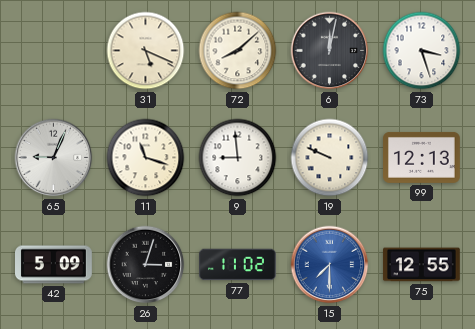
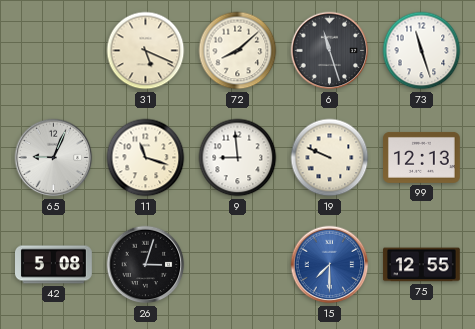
6: 12:02 -> 11:27 (330, 51)
73: 3:27 -> 11:27 (422, 51)
42: 5:09 -> 5:08 (54, 265)
77: 11:02 -> none (238, 265)
